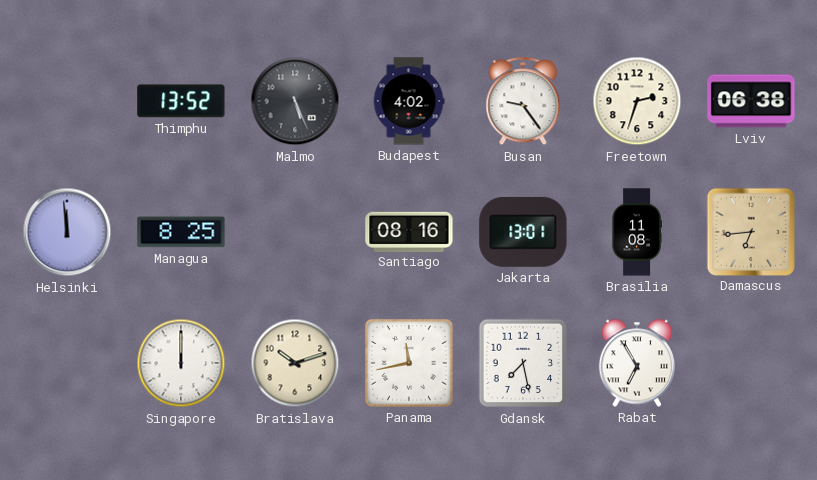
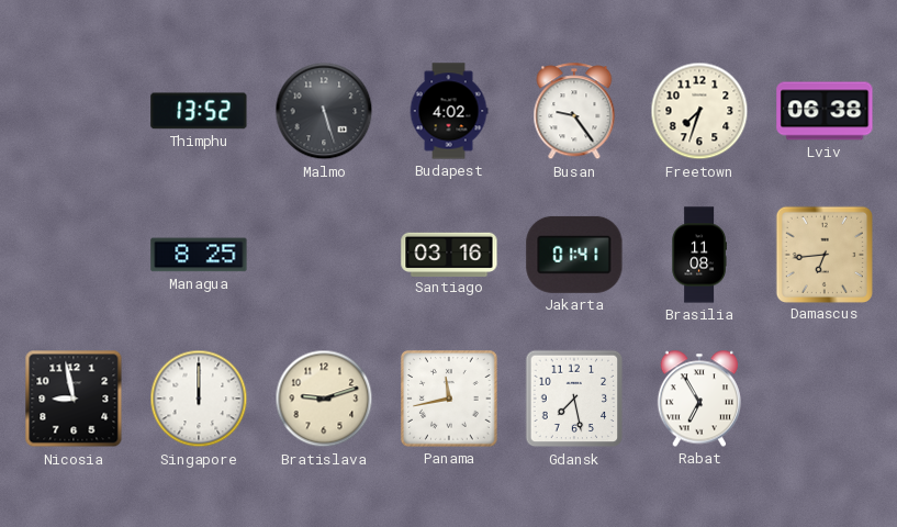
Malmo: 5:26 -> 5:27 (324, 111)
Freetown: 2:33 -> 7:33 (699, 111)
Helsinki: 11:59 -> none (67, 232)
Santiago: 08:16 -> 03:16 (449, 254)
Jakarta: 13:01 -> 01:41 (574, 255)
Nicosia: none -> 8:58 (74, 399)
Bratislava: 10:12 -> 9:12 (324, 399)
